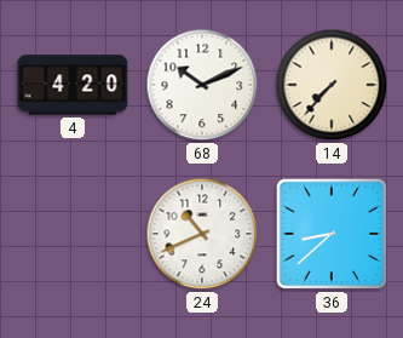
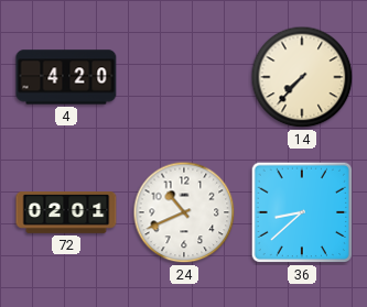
68: 10:11 -> none (202, 85)
72: none -> 02:01 (66, 213)
